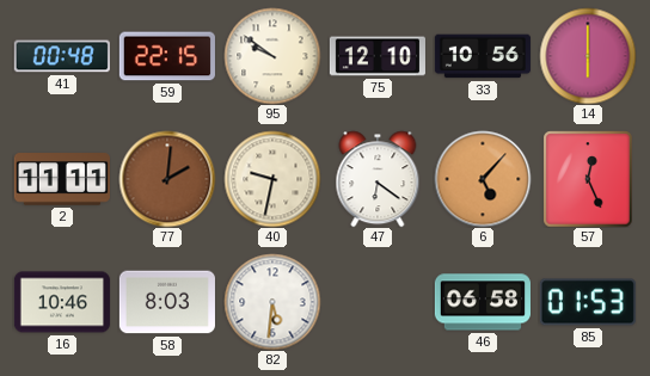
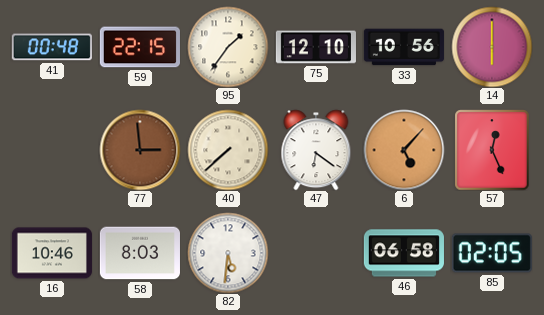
95: 9:51 -> 1:36 (228, 47)
2: 11:11 -> none (62, 179)
77: 2:01 -> 2:59 (140, 150)
40: 9:32 -> 7:38 (228, 150)
85: 01:53 -> 02:05 (492, 253)
